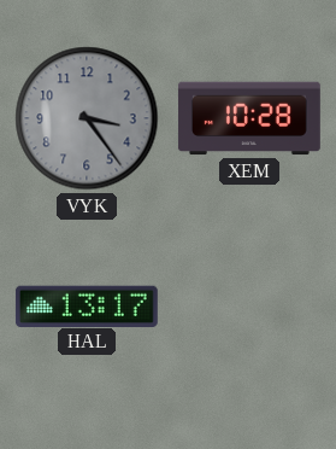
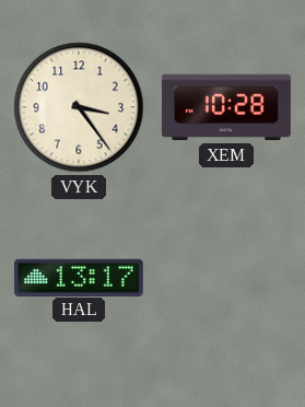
VYK dial: grey -> cream (79, 107)
